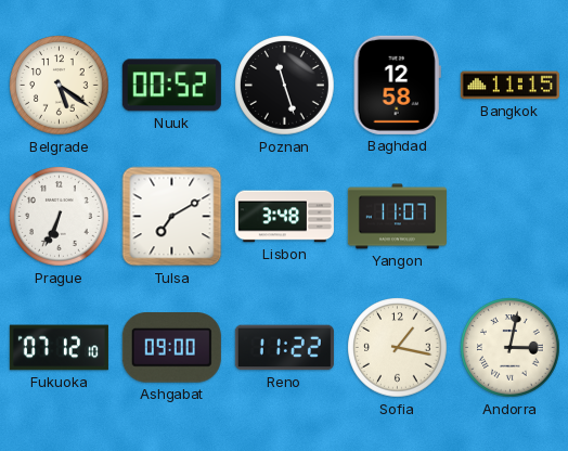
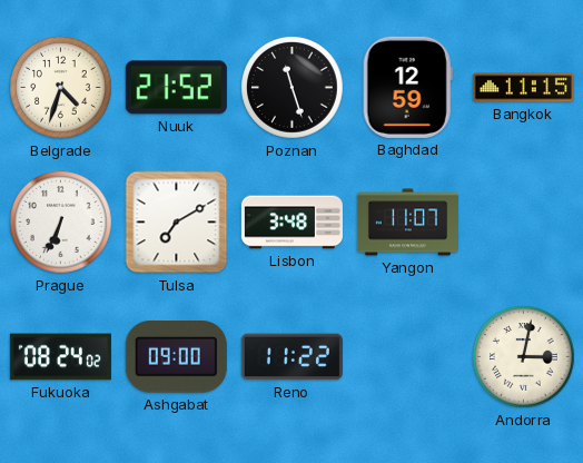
Belgrade: 5:21 -> 4:33 (61, 88)
Nuuk: 00:52 -> 21:52 (176, 88)
Baghdad: 12:58 -> 12:59 (407, 87)
Fukuoka: 07:12 -> 08:24 (60, 357)
Sofia: 1:17 -> none (398, 348)
